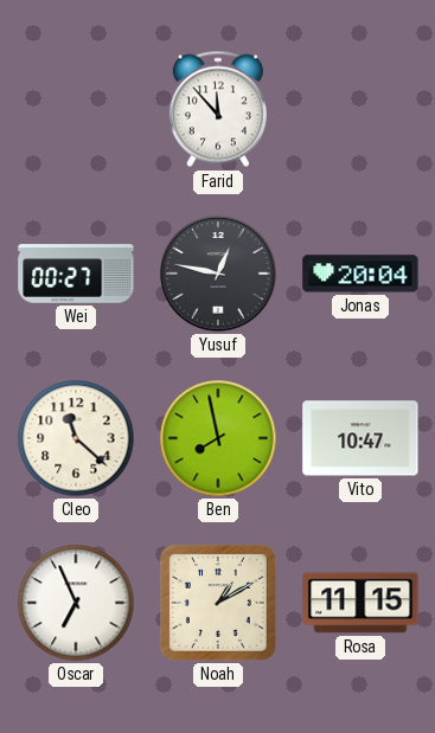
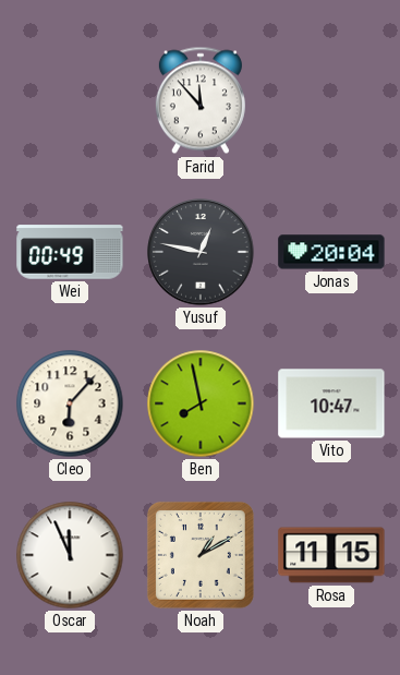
Wei: 00:27 -> 00:49 (70, 252)
Cleo: 11:22 -> 6:07 (70, 403)
Oscar: 6:56 -> 11:56 (70, 555)
